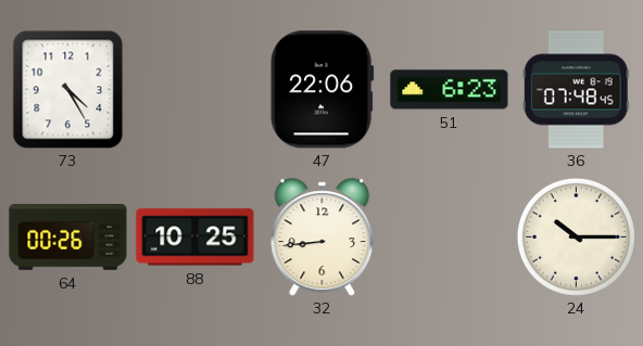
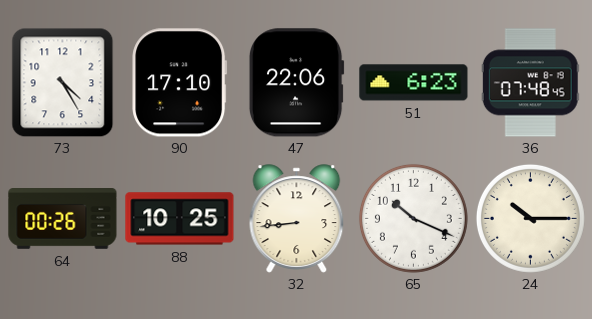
90: none -> 17:10 (180, 83)
65: none -> 10:19 (413, 218)
